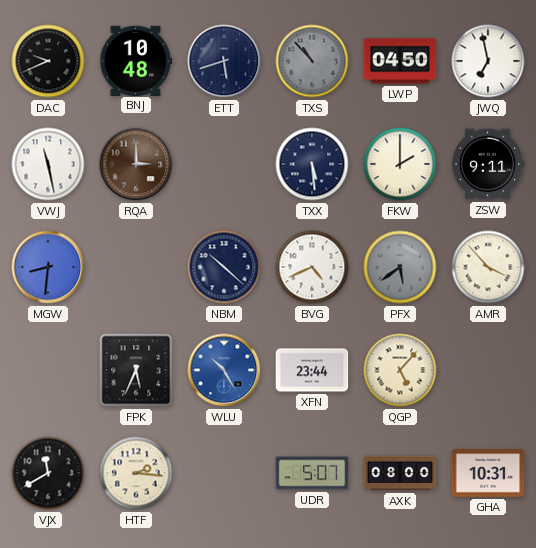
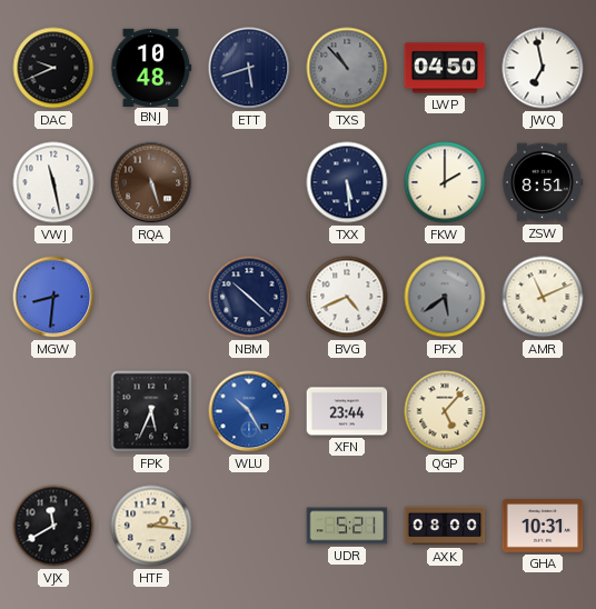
RQA: 3:00 -> 5:27 (151, 182)
ZSW: 9:11 -> 8:51 (543, 182)
AMR: 3:53 -> 11:11 (543, 297)
UDR: 5:07 -> 5:21 (347, 526)
